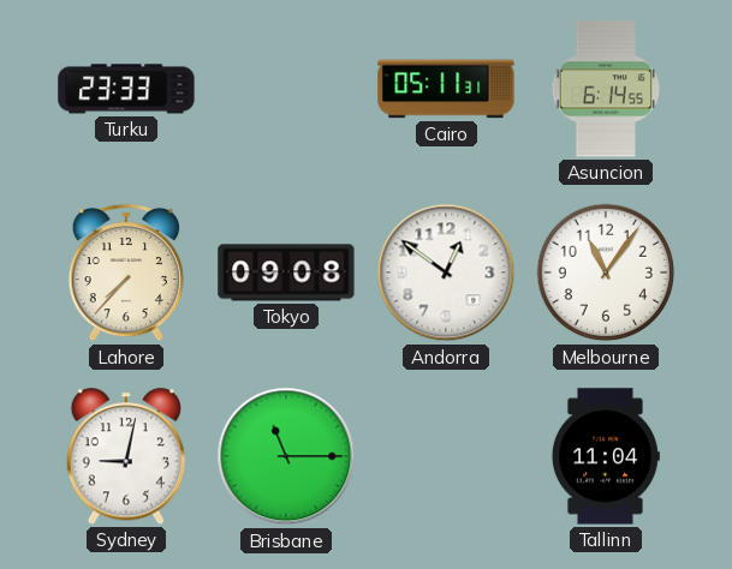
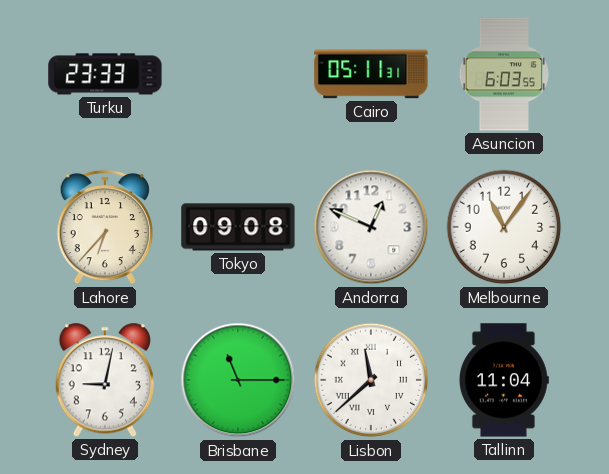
Asuncion: 6:14 -> 6:03 (503, 74)
Lahore: 7:37 -> 6:37 (105, 227)
Andorra: 12:51 -> 12:49 (371, 227)
Lisbon: none -> 11:38 (371, 380)
